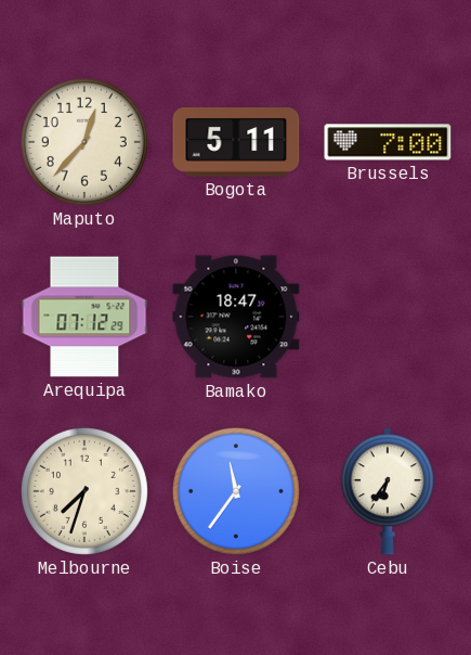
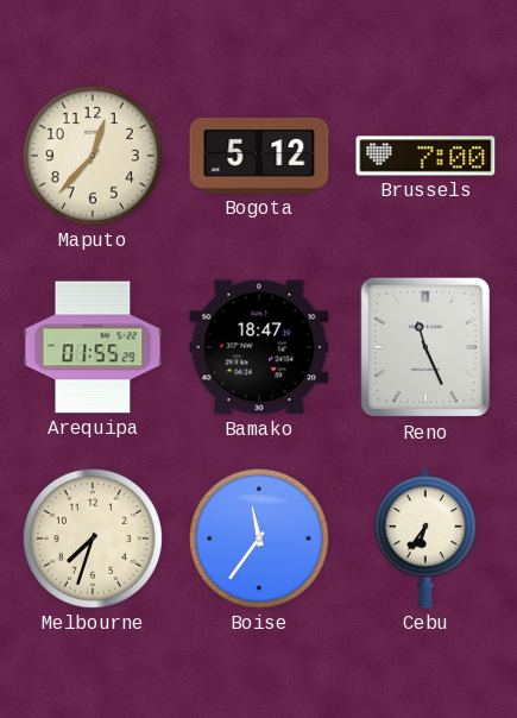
Bogota: 5:11 -> 5:12 (259, 157)
Arequipa: 07:12 -> 01:55 (93, 347)
Reno: none -> 11:26 (425, 347)
